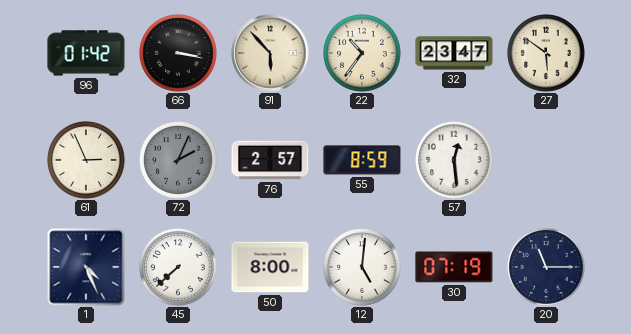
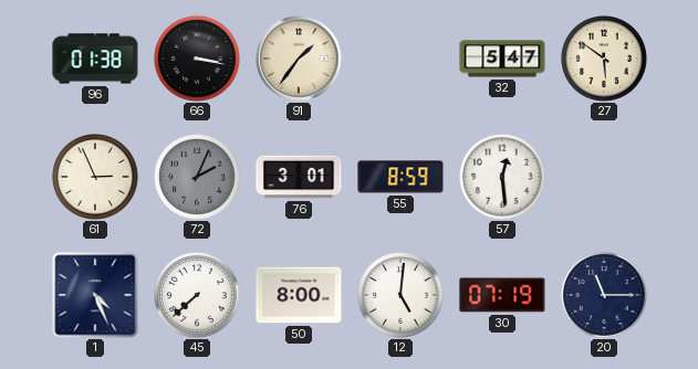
96: 01:42 -> 01:38 (95, 59)
91: 5:53 -> 1:36 (299, 59)
22: 10:36 -> none (363, 54)
32: 23:47 -> 5:47 (502, 59)
76: 2:57 -> 3:01 (299, 177)
